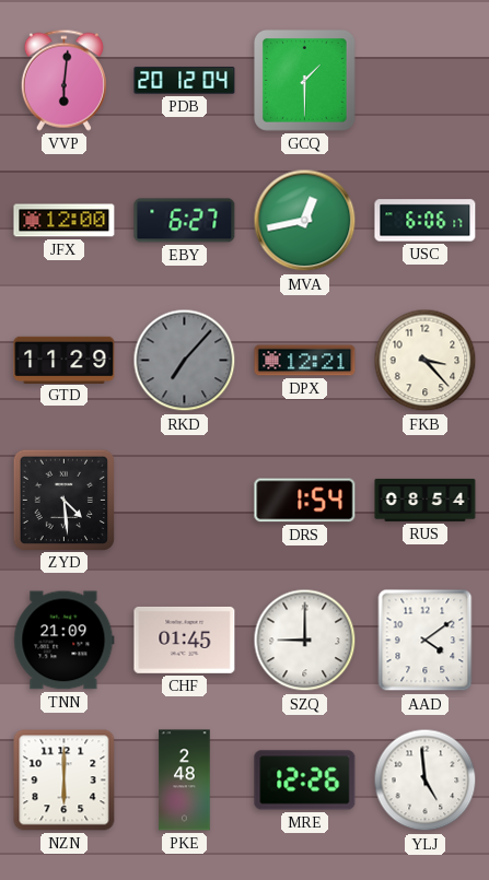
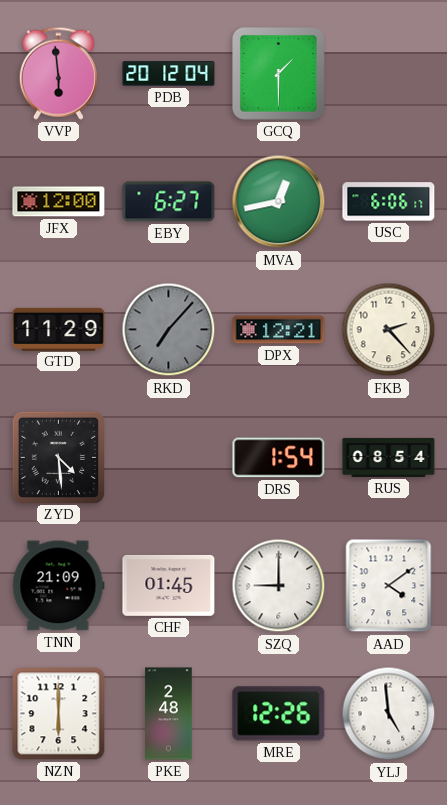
VVP: 6:01 -> 5:59 (58, 73)
FKB: 3:23 -> 2:23 (389, 330)
